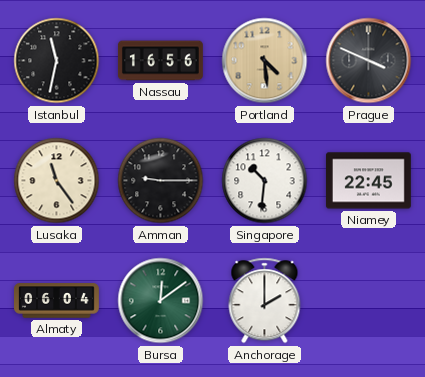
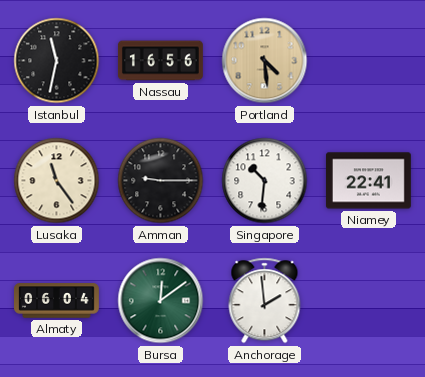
Prague: 3:49 -> none (369, 61)
Niamey: 22:45 -> 22:41 (368, 181)
Anchorage: 2:00 -> 1:59 (265, 301)
